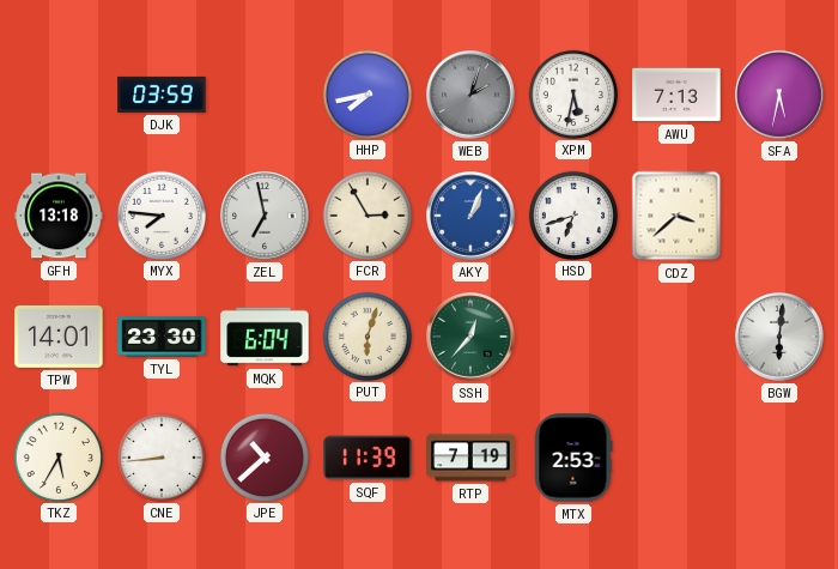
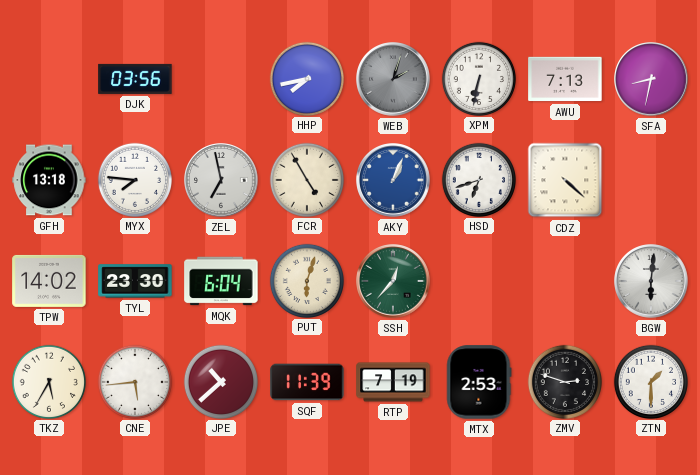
DJK: 03:59 -> 03:56 (135, 79)
XPM: 5:32 -> 6:32 (478, 78)
SFA: 5:32 -> 8:32 (651, 79)
FCR: 2:55 -> 4:55 (306, 179)
CDZ: 3:38 -> 4:22 (565, 180)
TPW: 14:01 -> 14:02 (49, 281)
CNE: 8:44 -> 5:44 (134, 381)
ZMV: none -> 2:48 (564, 381)
ZTN: none -> 1:30 (650, 381)
